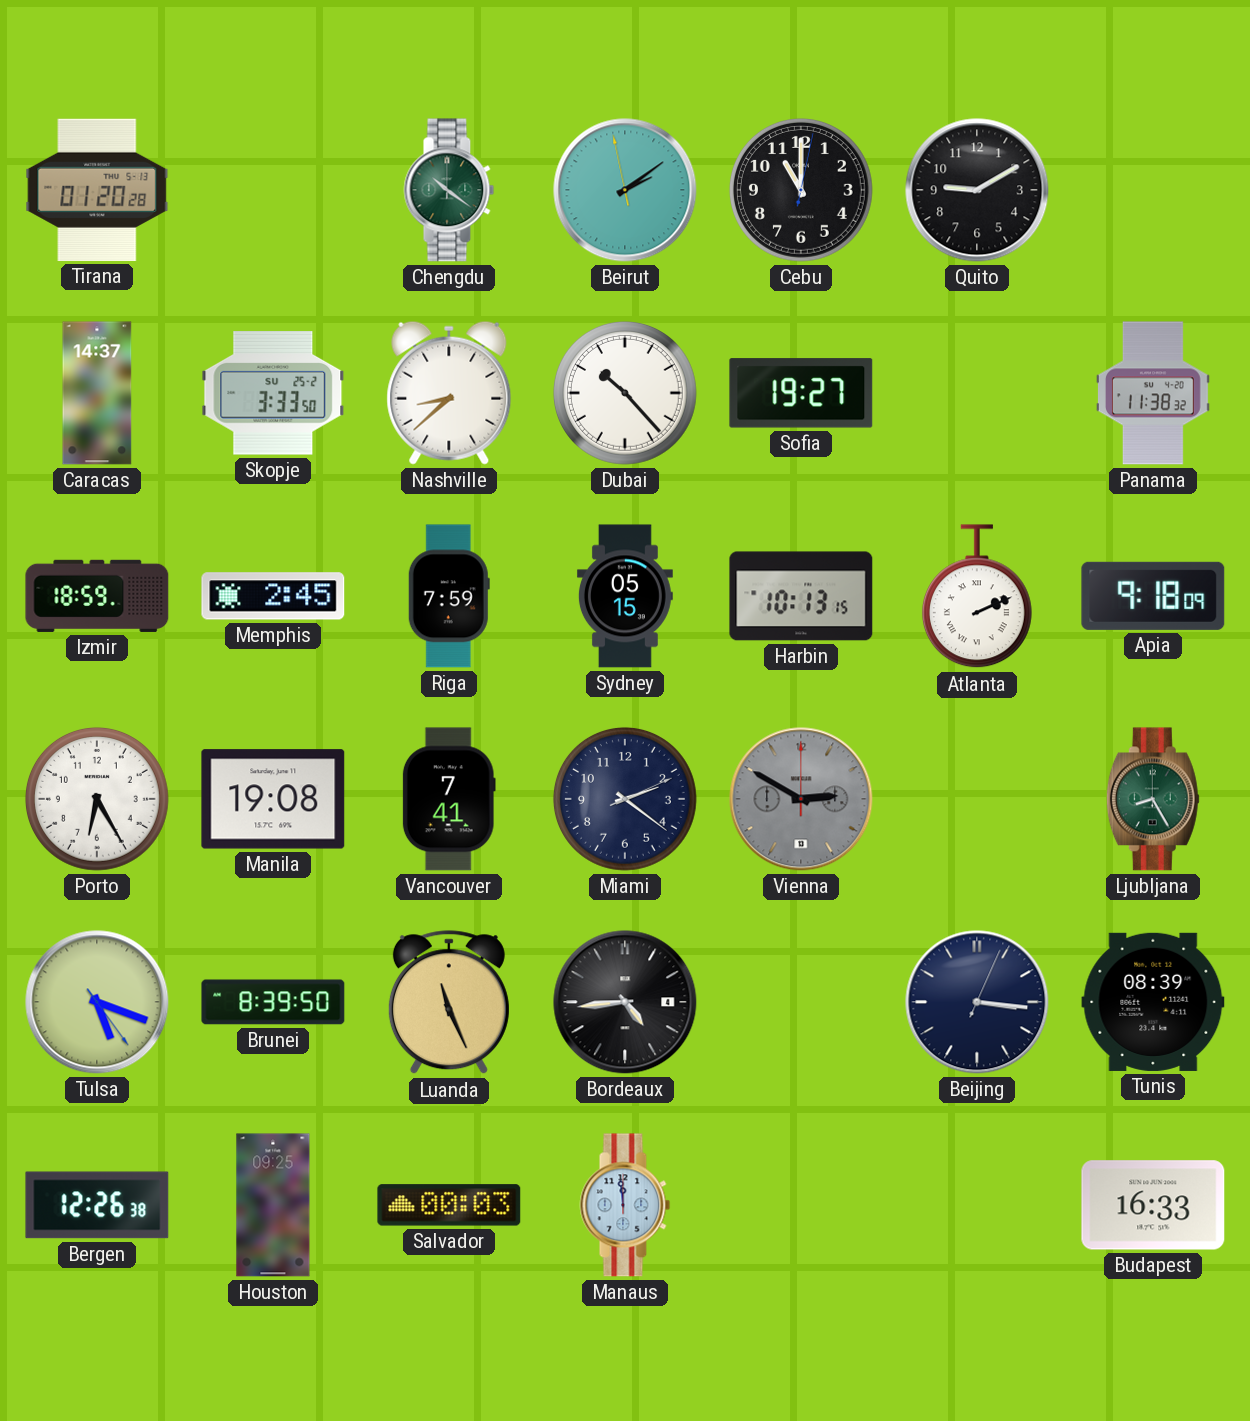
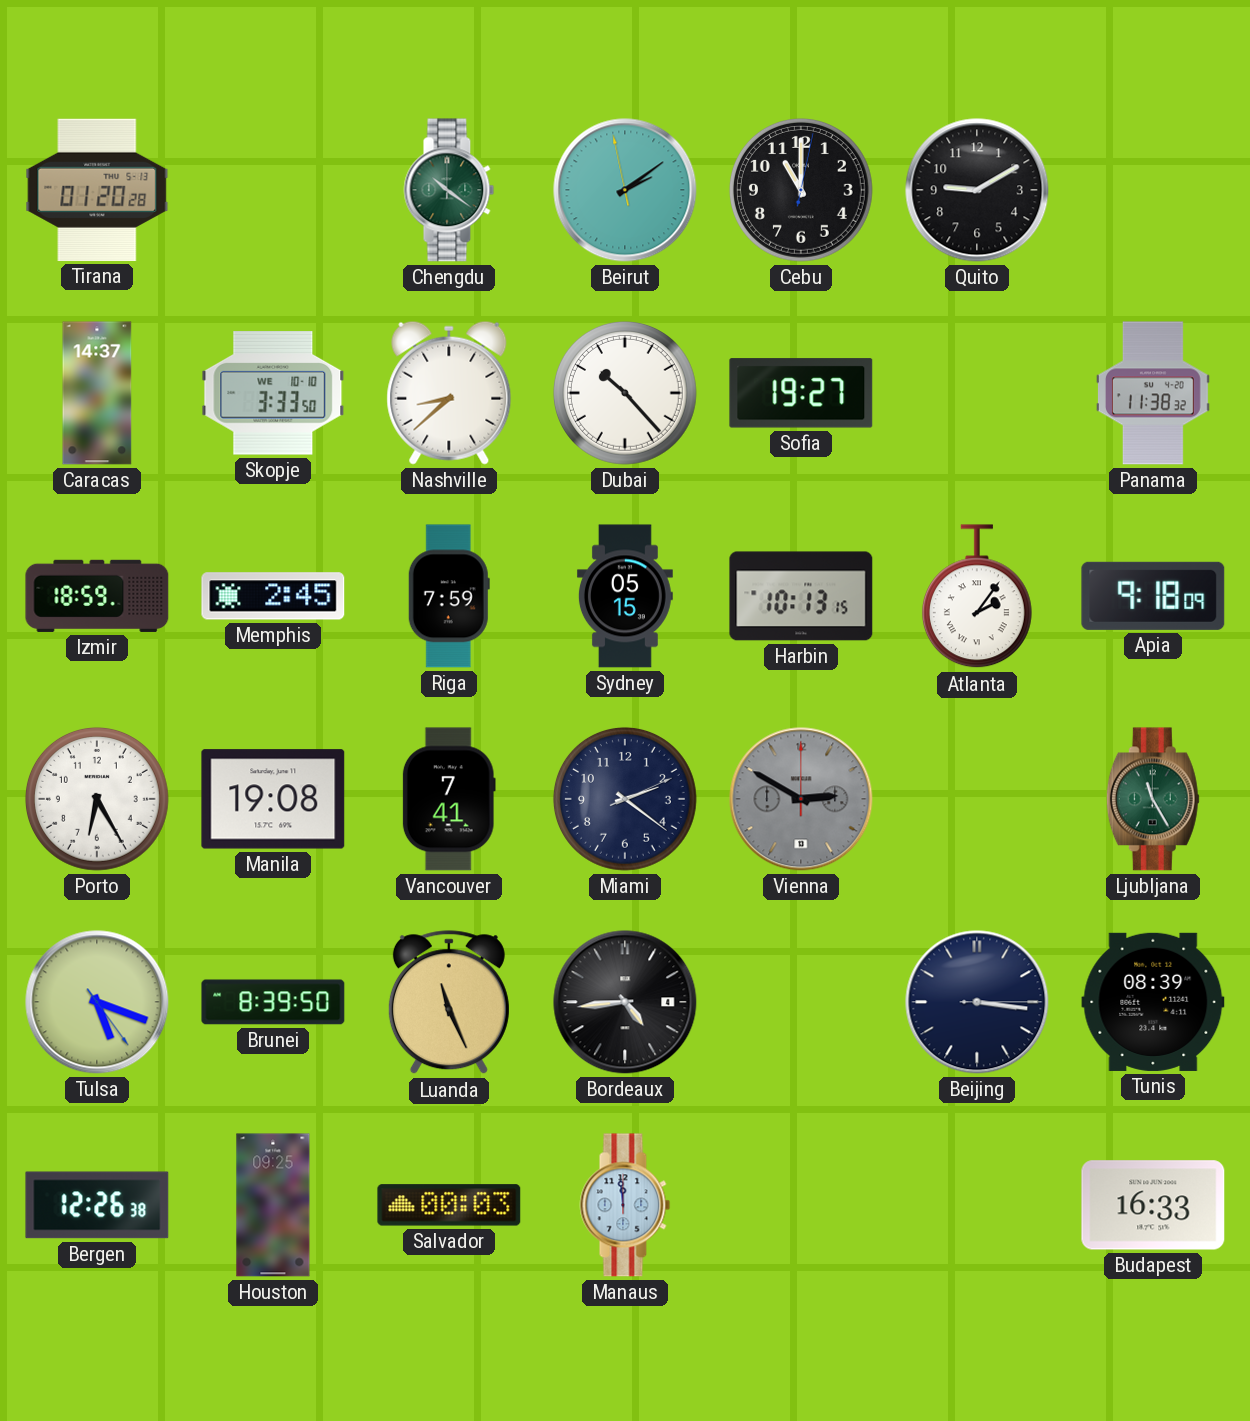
Skopje date: SU 25-2 -> WE 10-10 (273, 393)
Atlanta: 2:11 -> 2:06 (977, 597)
Ljubljana: 8:25 -> 11:25 (1153, 799)
Beijing: 3:16:04 -> 3:16:15 (977, 1002)
